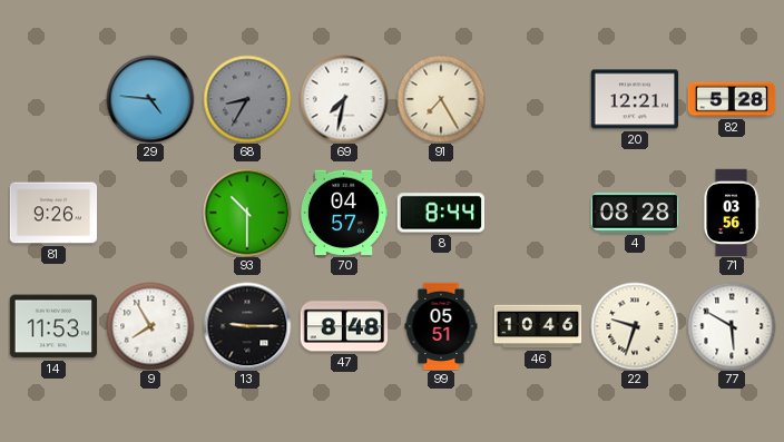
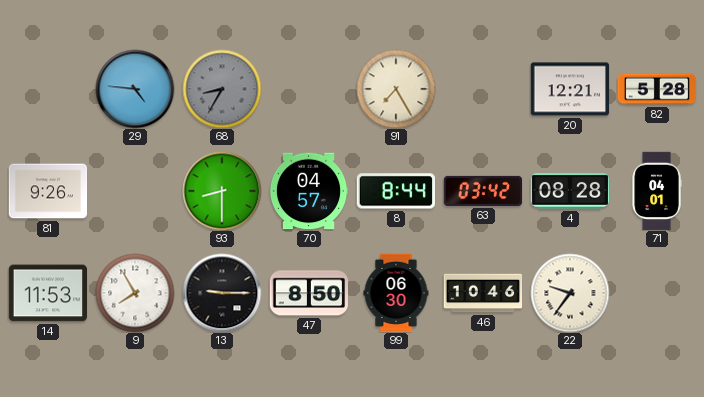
69: 7:32 -> none (344, 99)
93: 10:30 -> 8:30 (222, 191)
63: none -> 03:42 (483, 191)
71: 03:56 -> 04:01 (657, 191)
47: 8:48 -> 8:50 (309, 293)
99: 05:51 -> 06:30 (396, 293)
22: 9:33 -> 9:36 (570, 293)
77: 5:50 -> none (732, 326)
